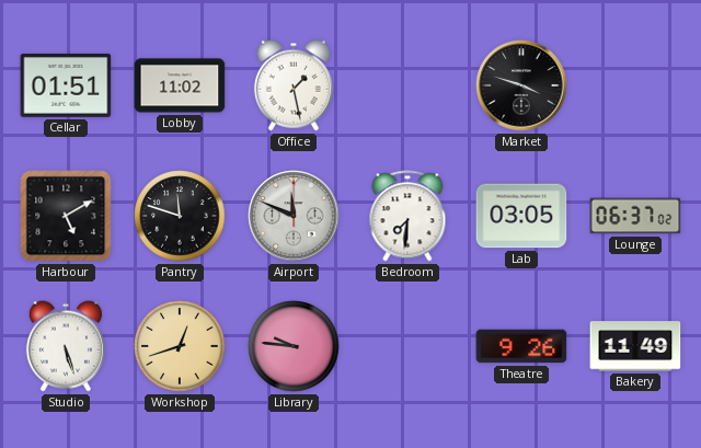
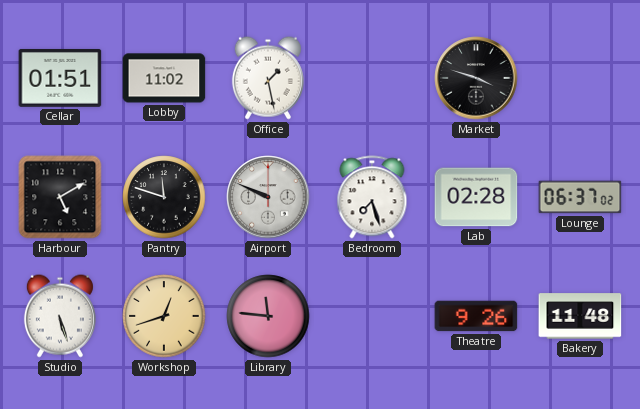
Airport: 11:49 -> 9:49 (268, 197)
Bedroom: 7:31 -> 7:27 (372, 197)
Lab: 03:05 -> 02:28 (476, 197)
Library: 9:46 -> 11:46 (268, 316)
Bakery: 11:49 -> 11:48 (580, 316)
